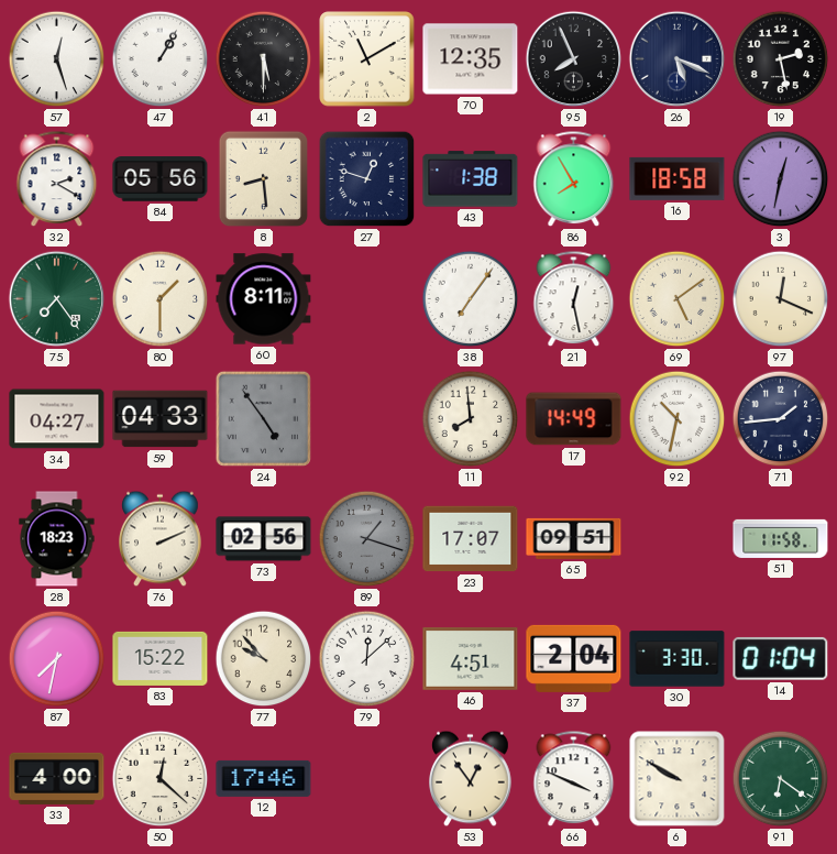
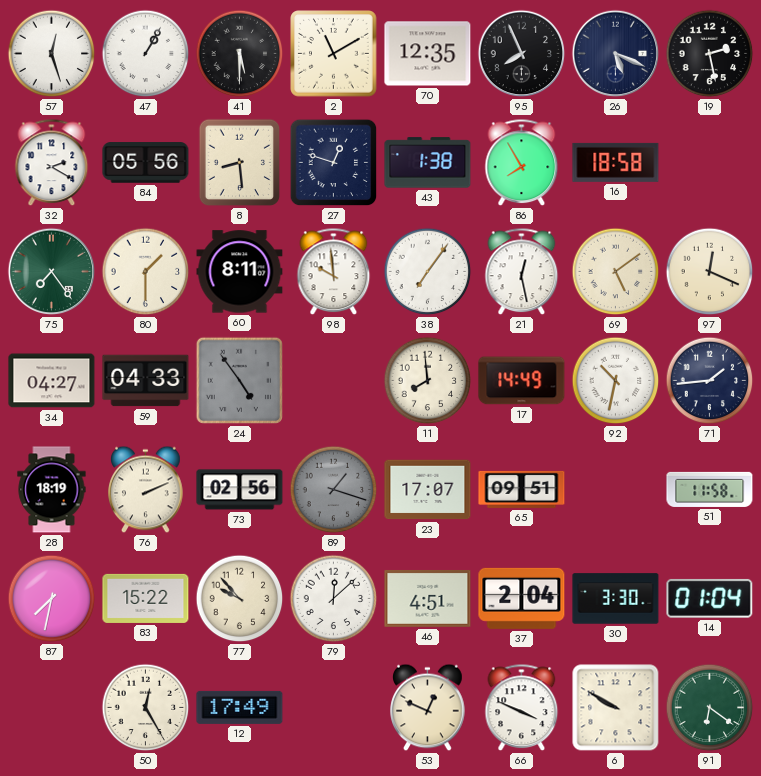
3: 12:32 -> none (781, 179)
98: none -> 9:59 (334, 272)
28: 18:23 -> 18:19 (52, 490)
33: 4:00 -> none (57, 778)
50: 12:22 -> 12:25 (146, 708)
12: 17:46 -> 17:49 (240, 707)
53: 12:54 -> 12:49 (428, 708)
